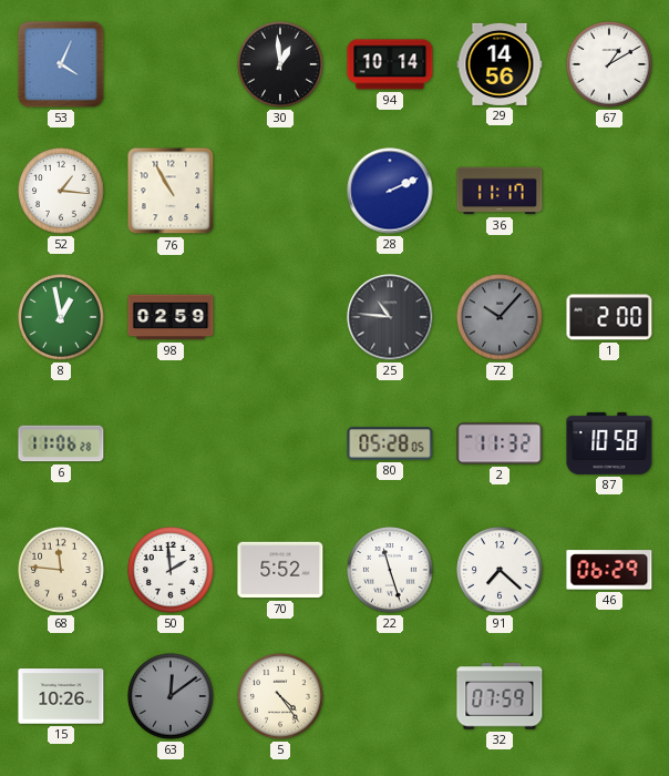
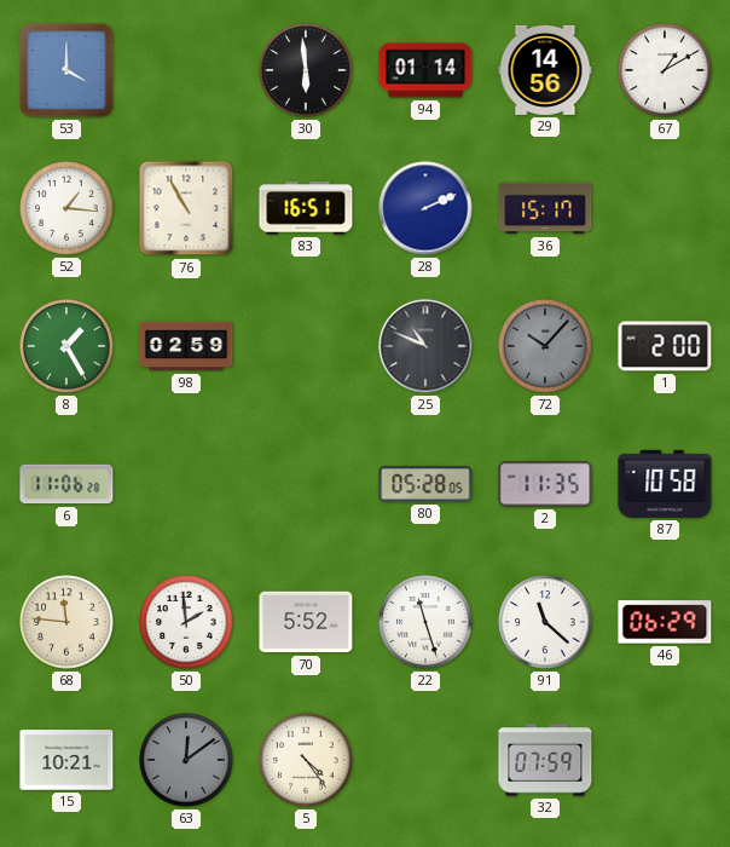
53: 4:04 -> 4:00 (66, 70)
30: 12:59 -> 5:59 (306, 70)
94: 10:14 -> 01:14 (425, 70)
83: none -> 16:51 (306, 208)
36: 11:17 -> 15:17 (545, 208)
8: 12:58 -> 1:25 (66, 346)
25: 10:46 -> 10:49 (425, 346)
2: 11:32 -> 11:35 (545, 484)
91: 7:22 -> 11:22 (545, 622)
15: 10:26 -> 10:21 (66, 760)
